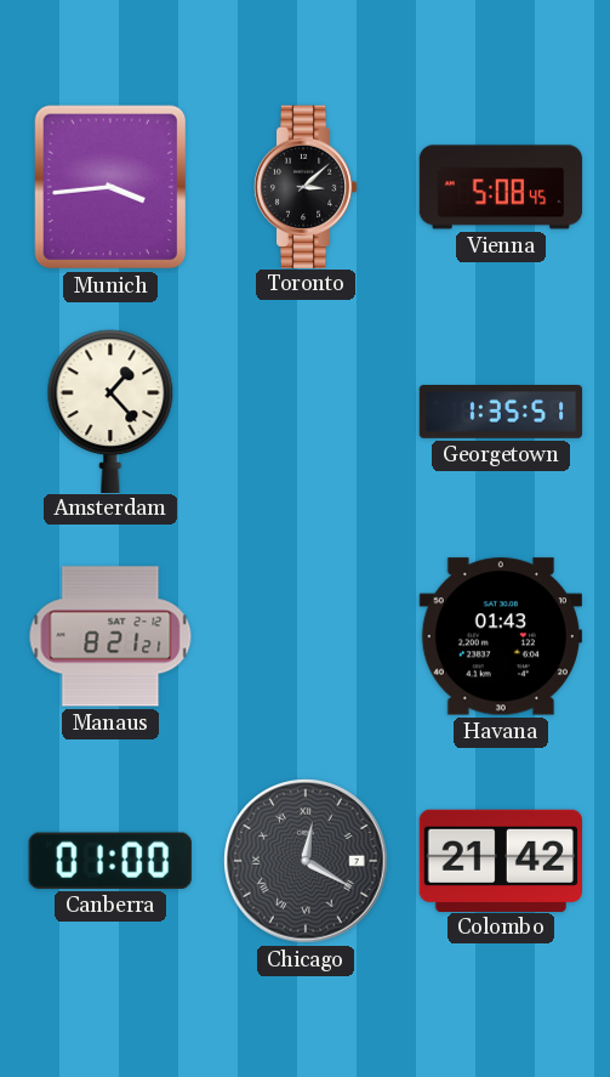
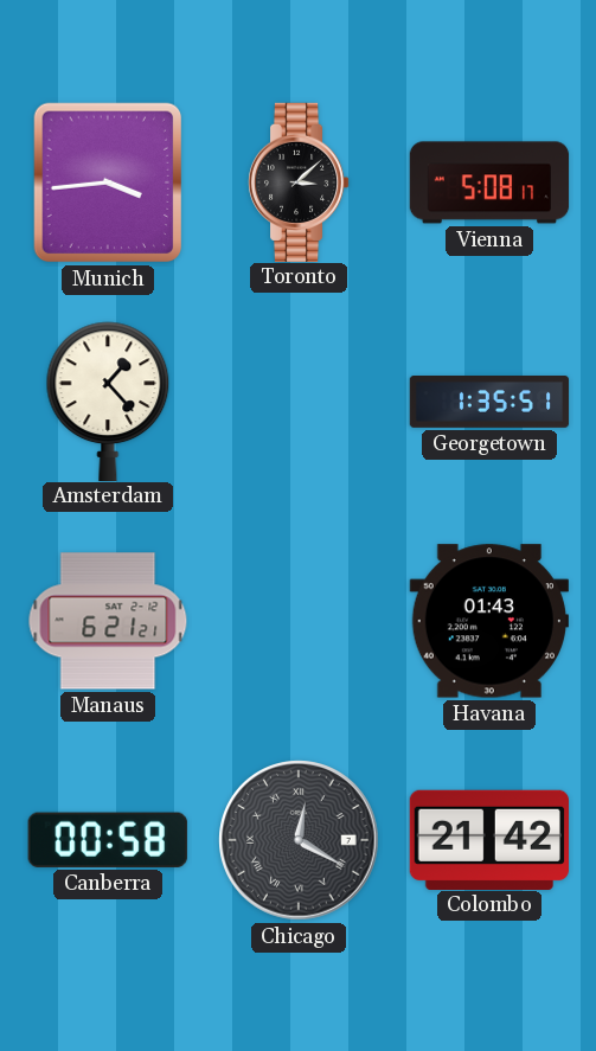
Vienna: 5:08:45 -> 5:08:17 (489, 182)
Manaus: 8:21 -> 6:21 (108, 621)
Canberra: 01:00 -> 00:58 (108, 840)
